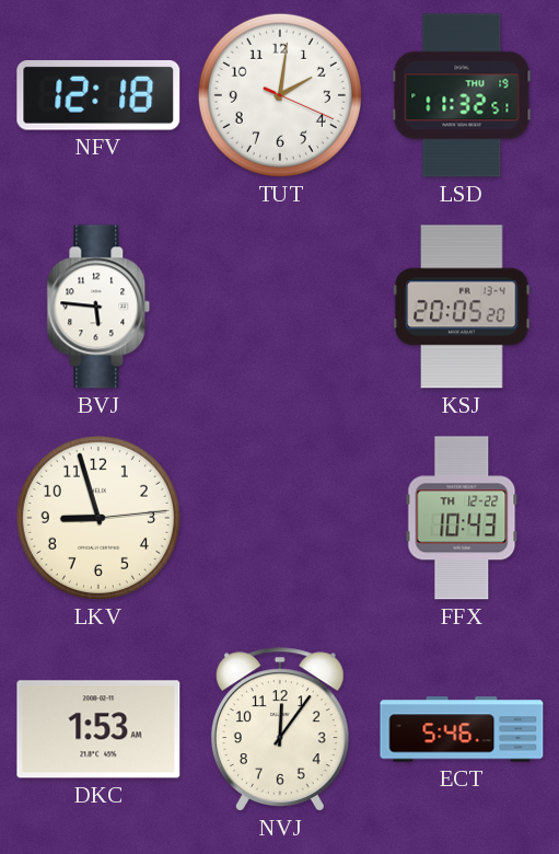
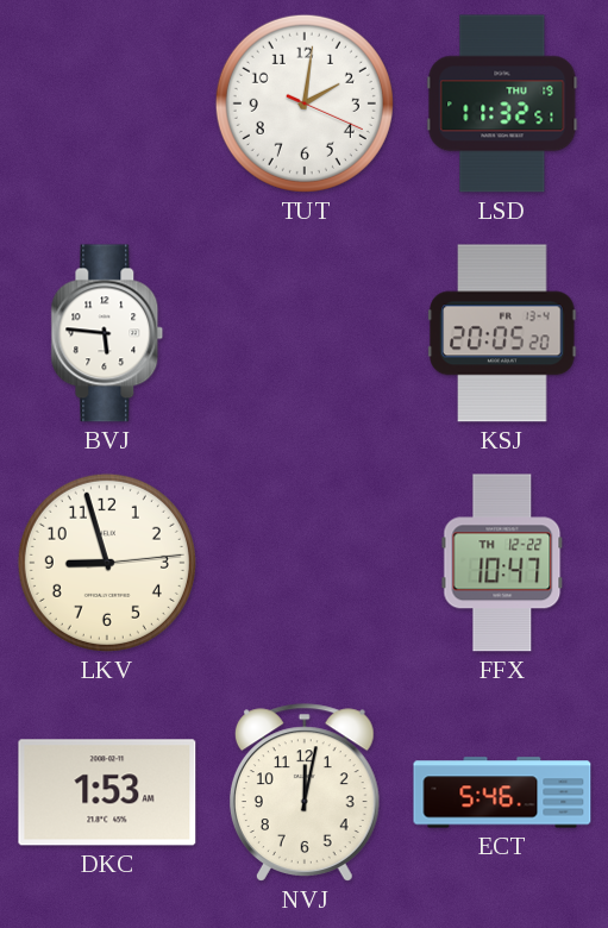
NFV: 12:18 -> none (98, 95)
FFX: 10:43 -> 10:47 (502, 563)
NVJ: 12:06 -> 12:02 (305, 792)
